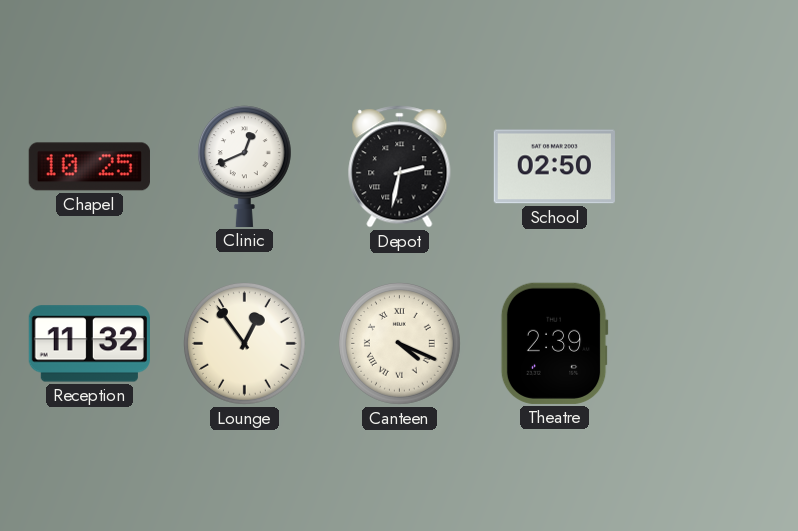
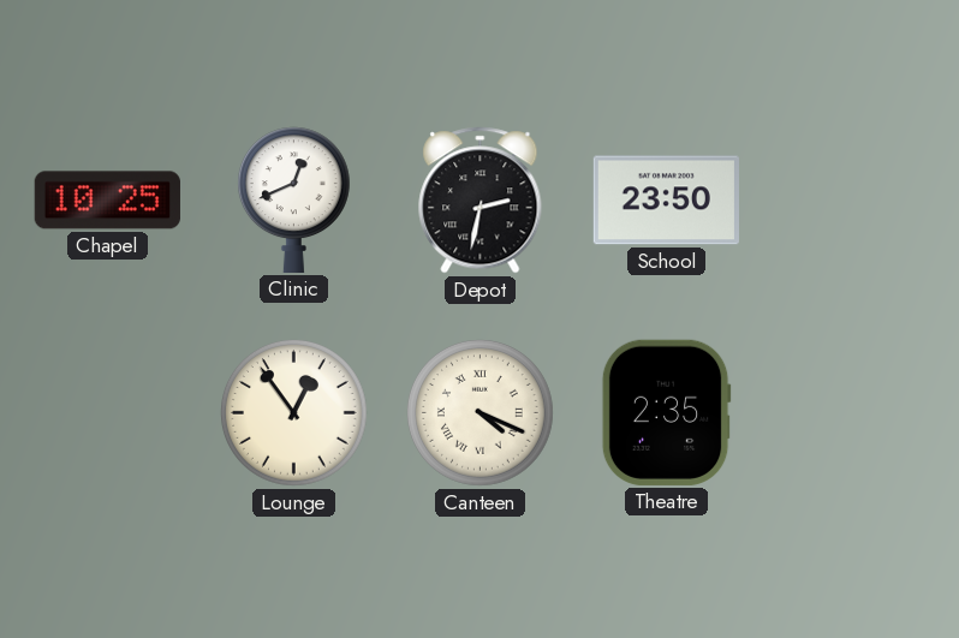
School: 02:50 -> 23:50 (666, 201)
Reception: 11:32 -> none (89, 344)
Theatre: 2:39 -> 2:35 (666, 412)
